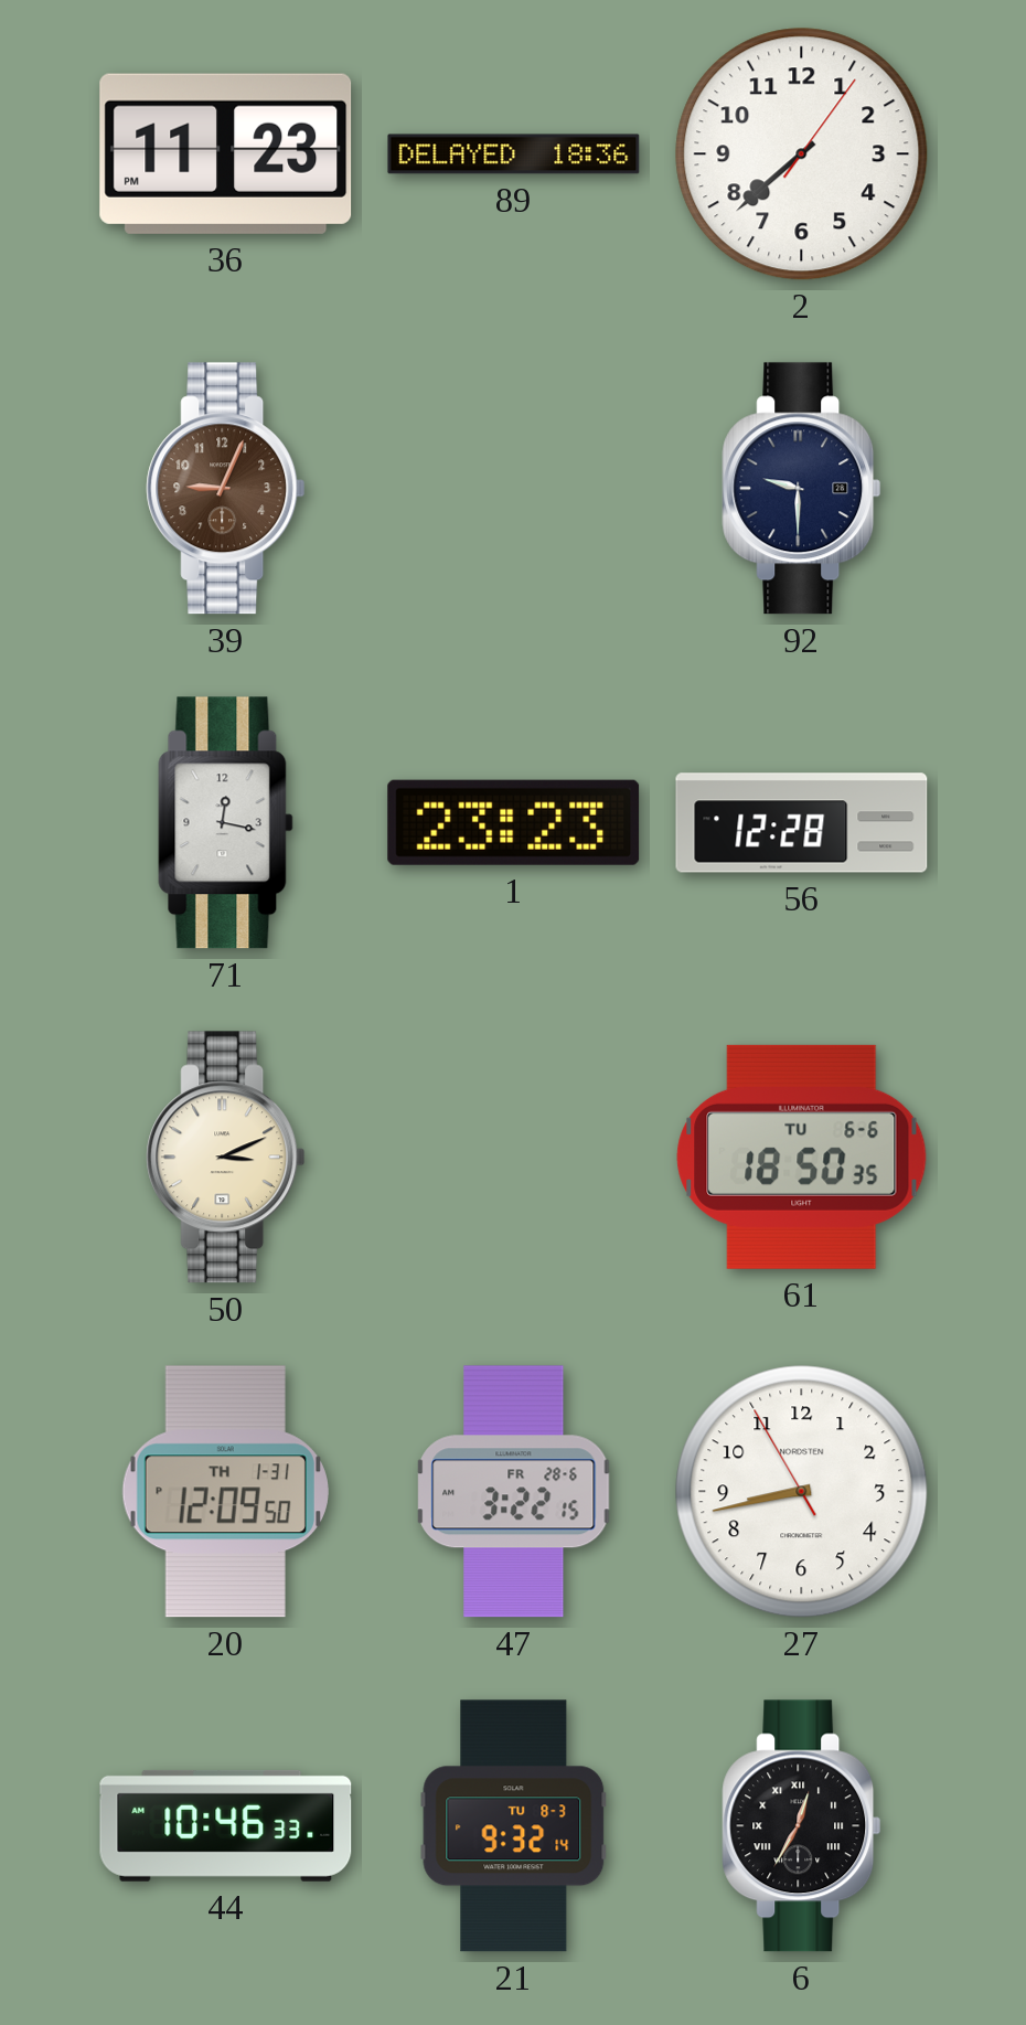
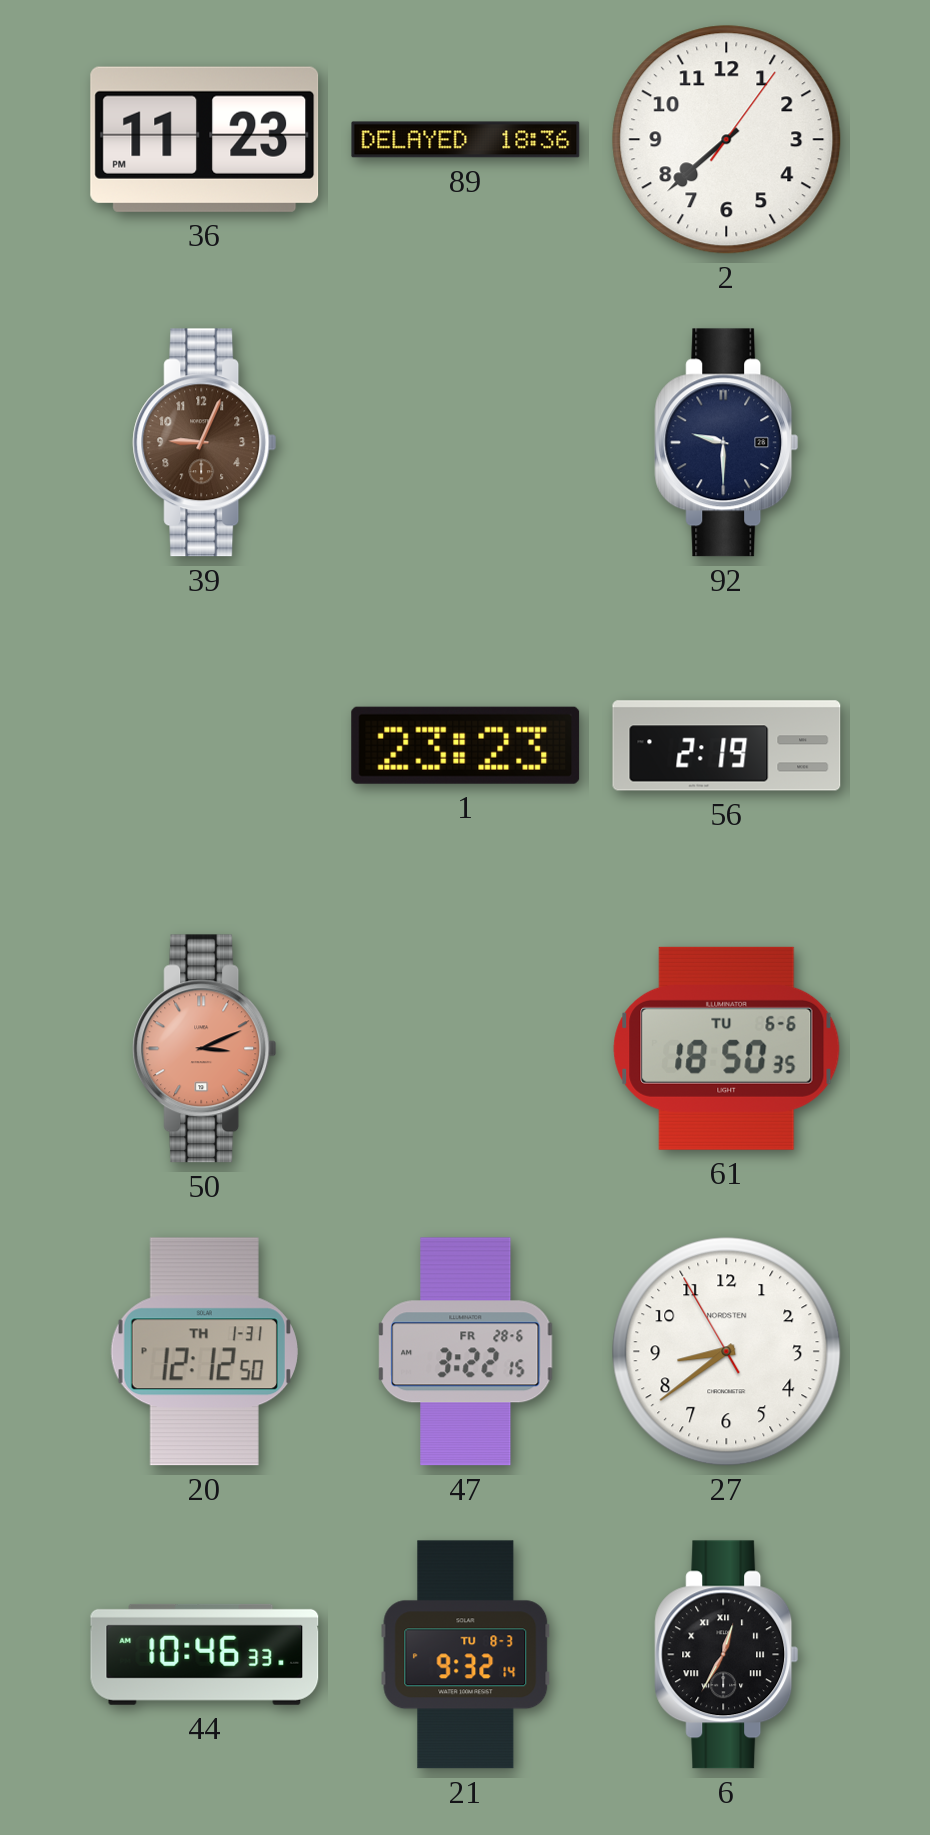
71: 12:17 -> none (226, 823)
56: 12:28 -> 2:19 (727, 746)
50 dial: cream -> salmon (205, 1049)
20: 12:09 -> 12:12 (204, 1352)
27: 8:42 -> 8:38 (727, 1352)
